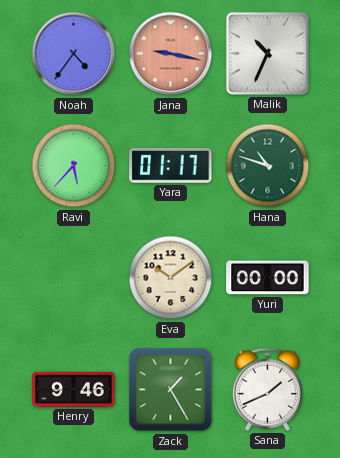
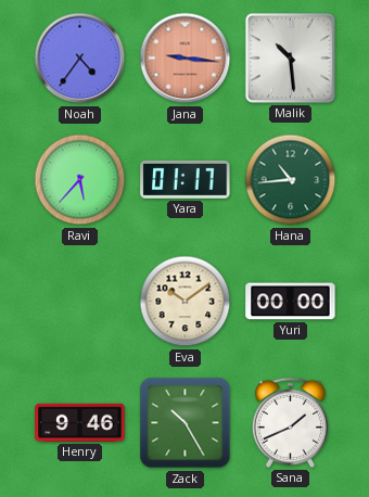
Jana: 9:17 -> 9:16 (186, 59)
Malik: 10:34 -> 10:29 (290, 58)
Hana: 10:48 -> 10:44 (291, 180)
Zack: 1:25 -> 10:25 (186, 423)
